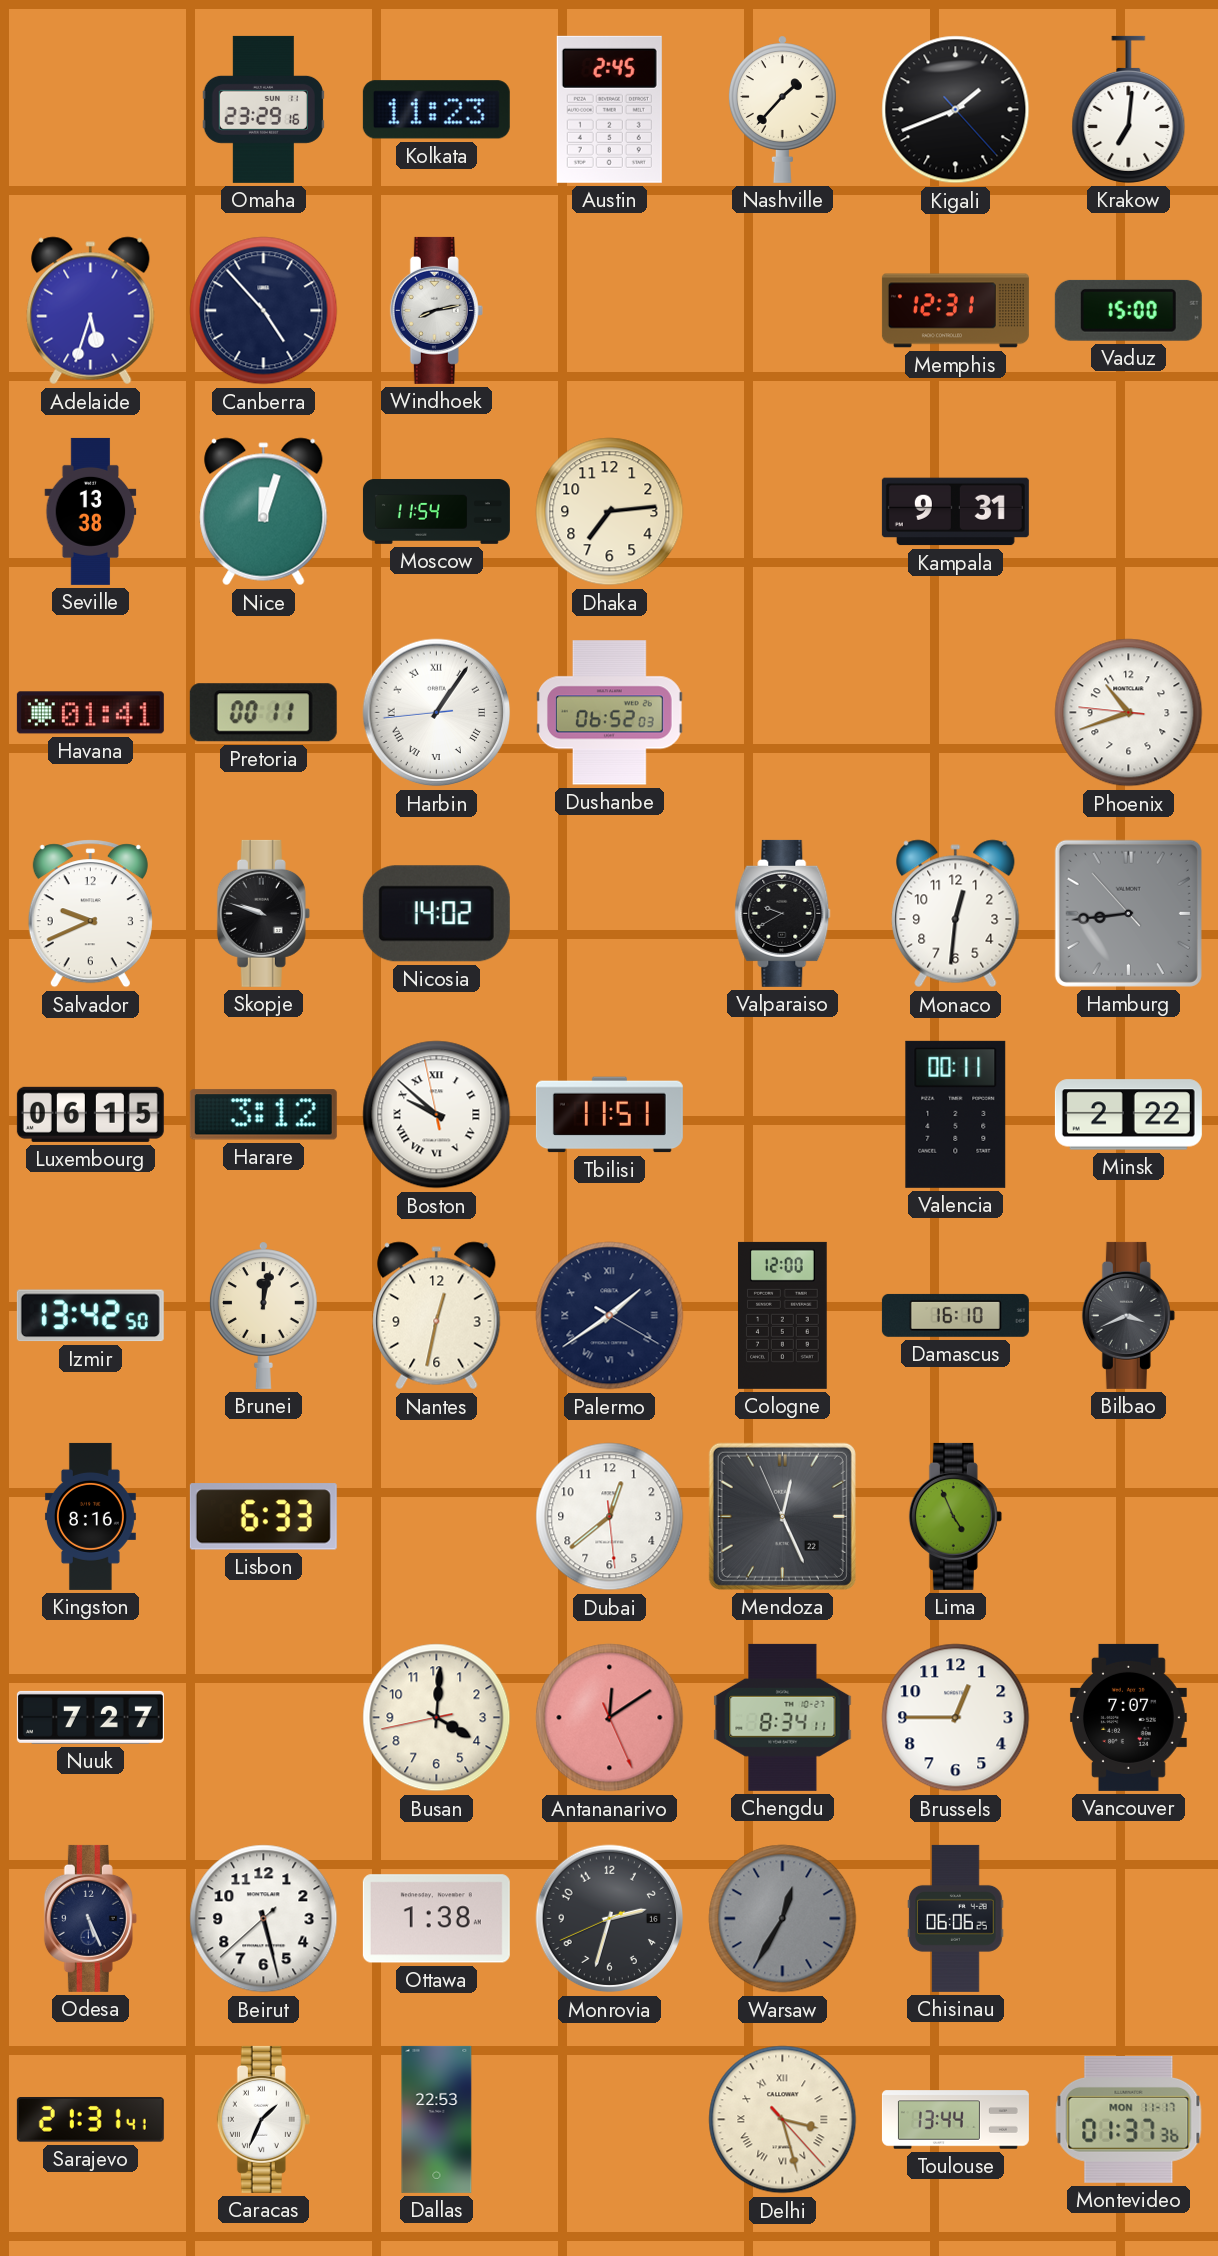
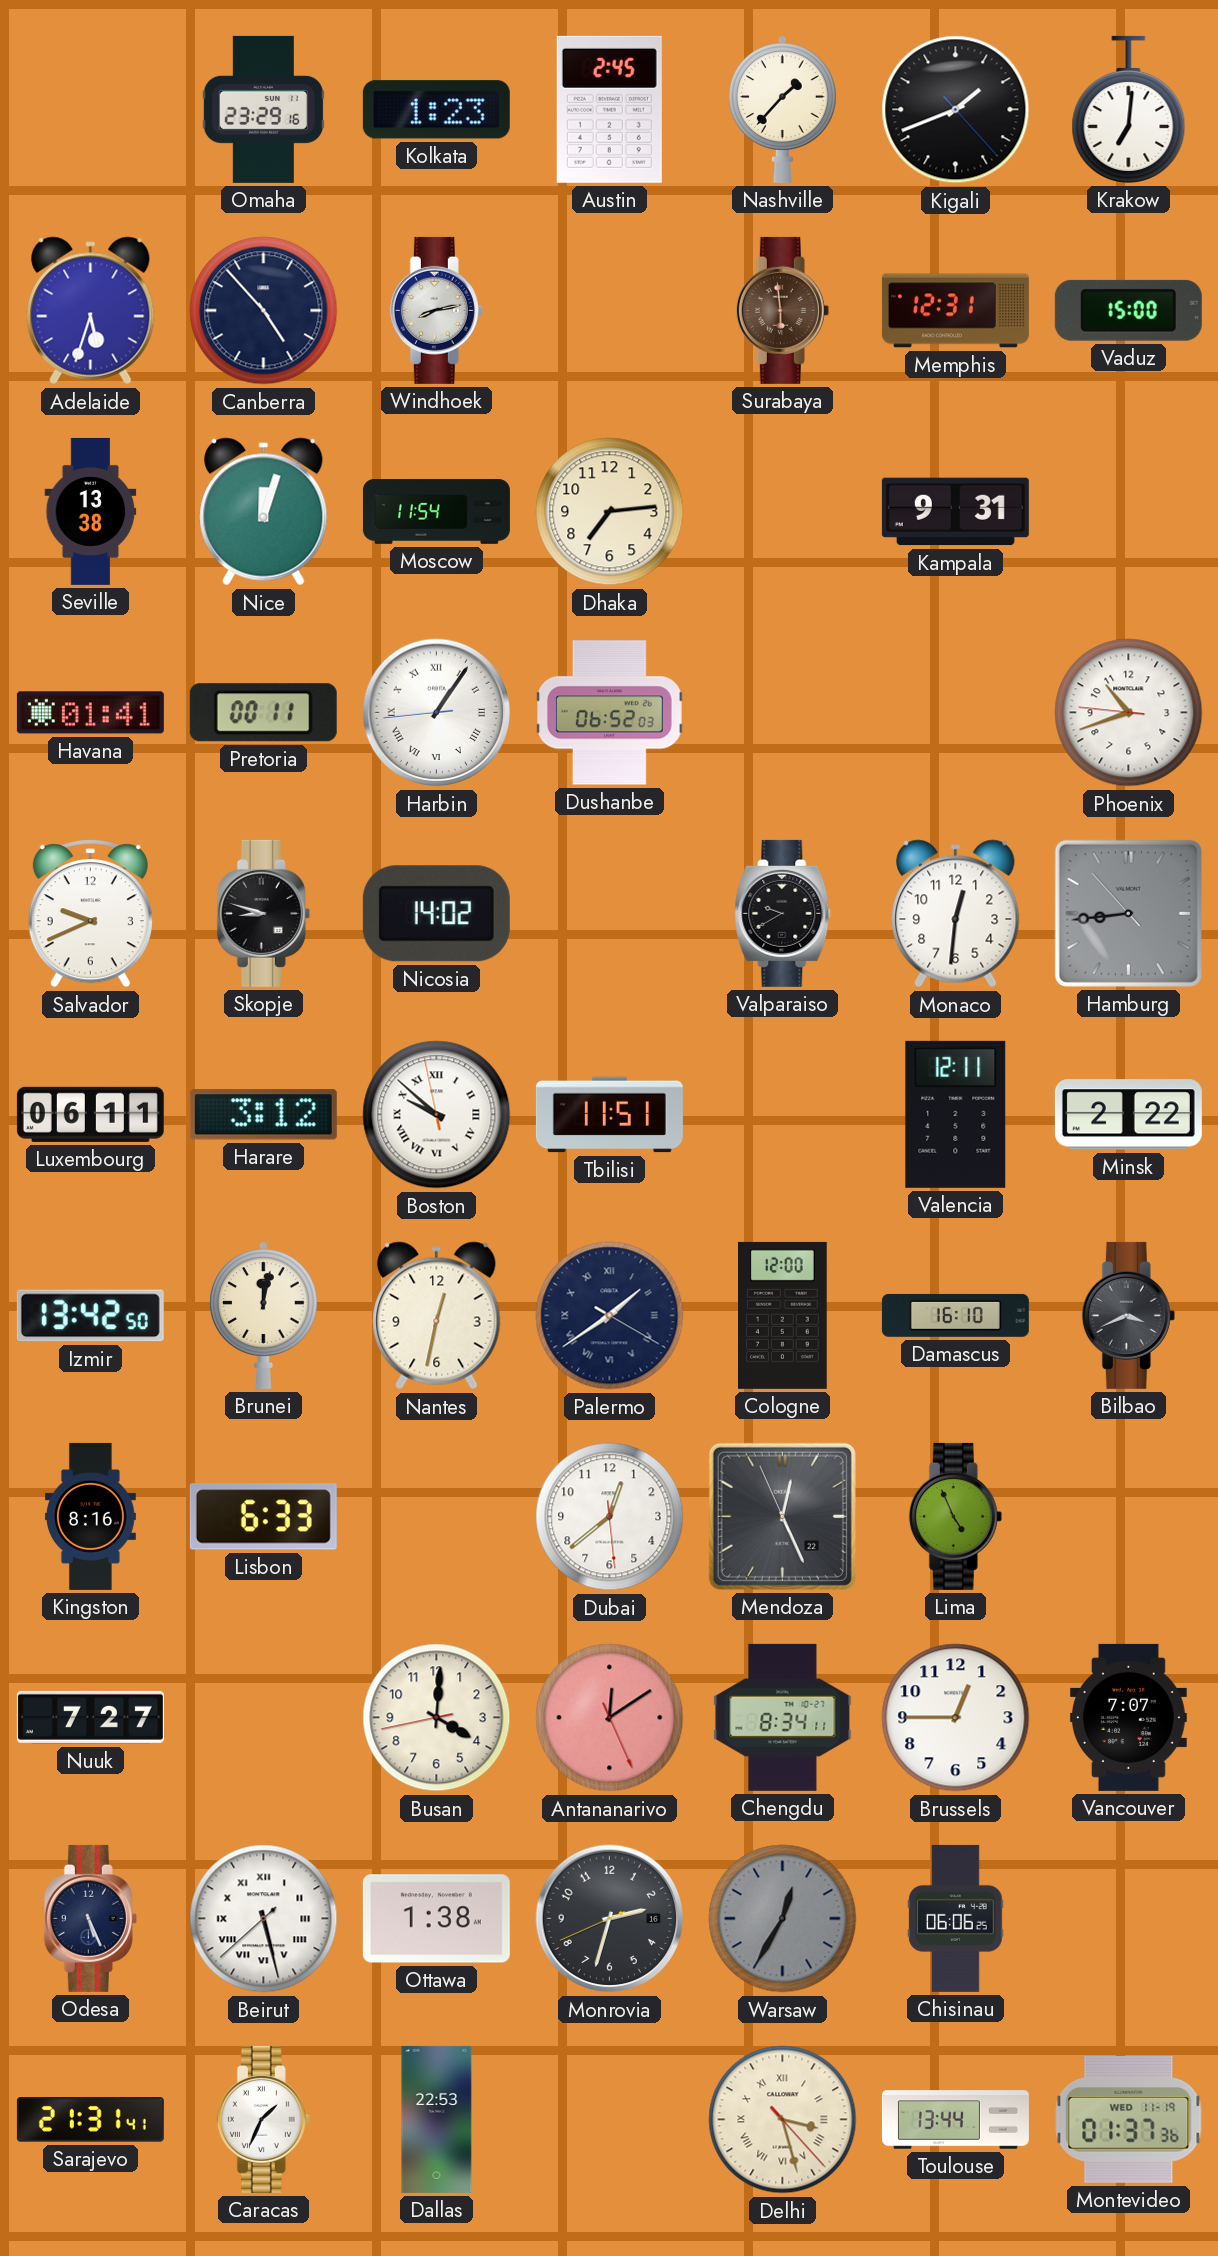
Kolkata: 11:23 -> 1:23 (436, 110)
Surabaya: none -> 5:59 (782, 310)
Skopje: 9:48 -> 8:48 (263, 913)
Luxembourg: 06:15 -> 06:11 (90, 1114)
Valencia: 00:11 -> 12:11 (956, 1114)
Beirut numerals: Arabic -> Roman (264, 1919)
Montevideo date: MON 11-17 -> WED 11-19 (1129, 2119)
